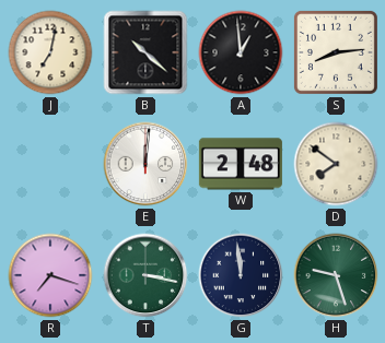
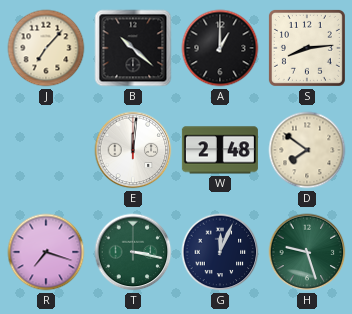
J: 7:02 -> 7:07 (46, 48)
A: 12:59 -> 1:00 (220, 48)
G: 11:59 -> 12:04 (220, 252)
